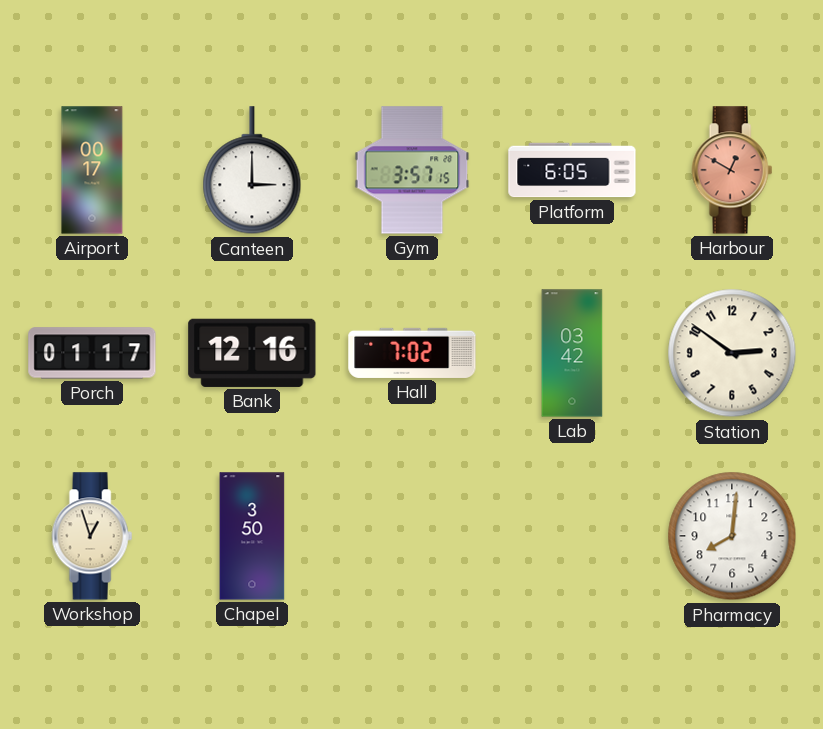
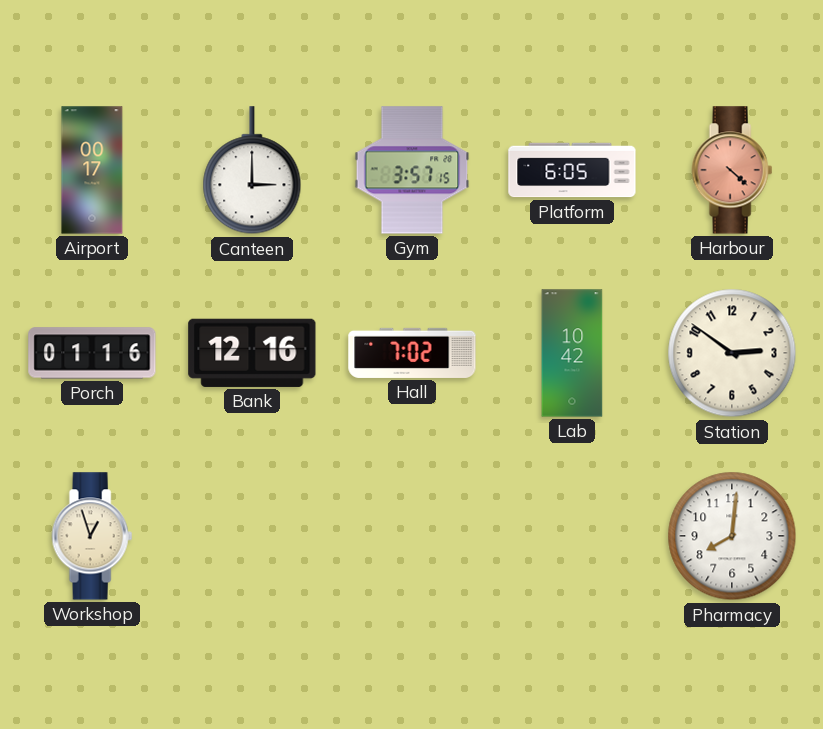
Harbour: 12:50 -> 4:22 (732, 170)
Porch: 01:17 -> 01:16 (92, 353)
Lab: 03:42 -> 10:42 (572, 353)
Chapel: 3:50 -> none (252, 536)
